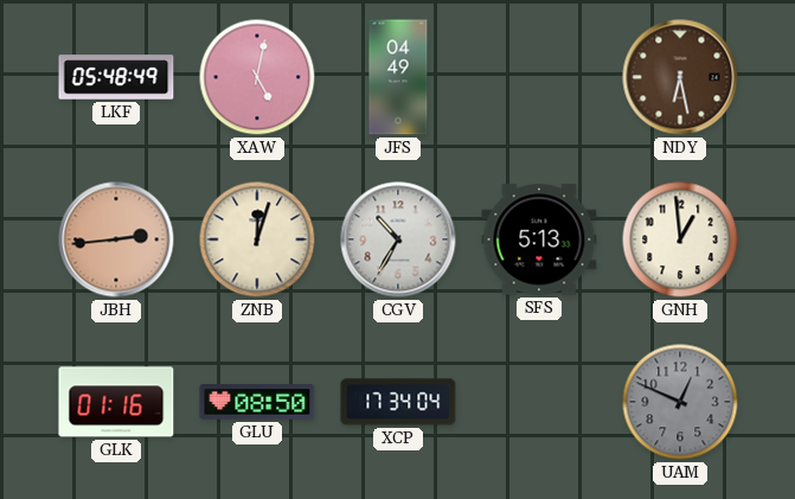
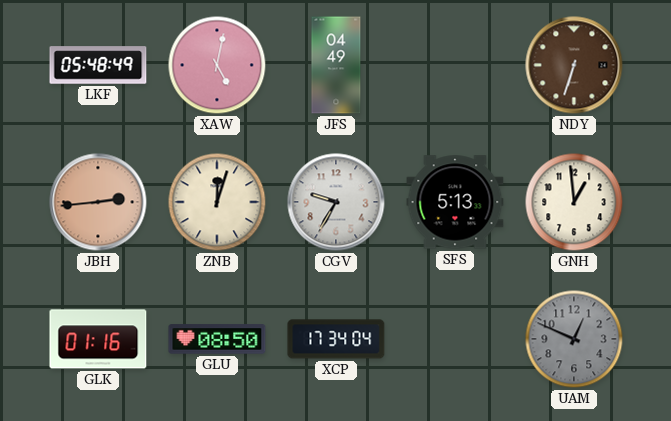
NDY: 6:28 -> 6:33 (574, 65)
CGV: 10:35 -> 9:35 (336, 202)
